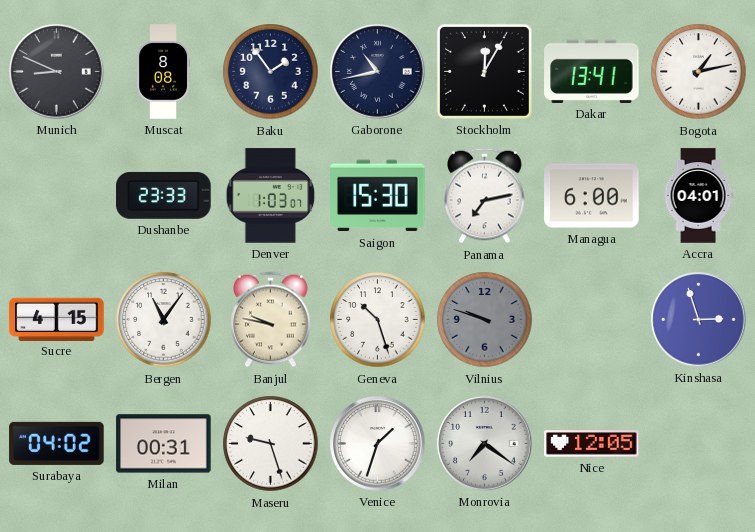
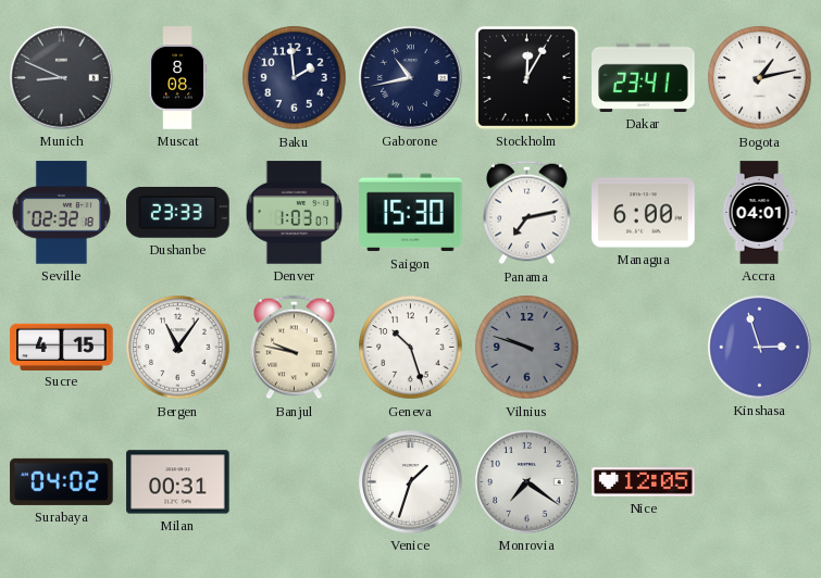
Baku: 1:54 -> 1:59 (295, 78)
Dakar: 13:41 -> 23:41 (644, 77)
Seville: none -> 02:32 (61, 213)
Maseru: 9:27 -> none (271, 444)
